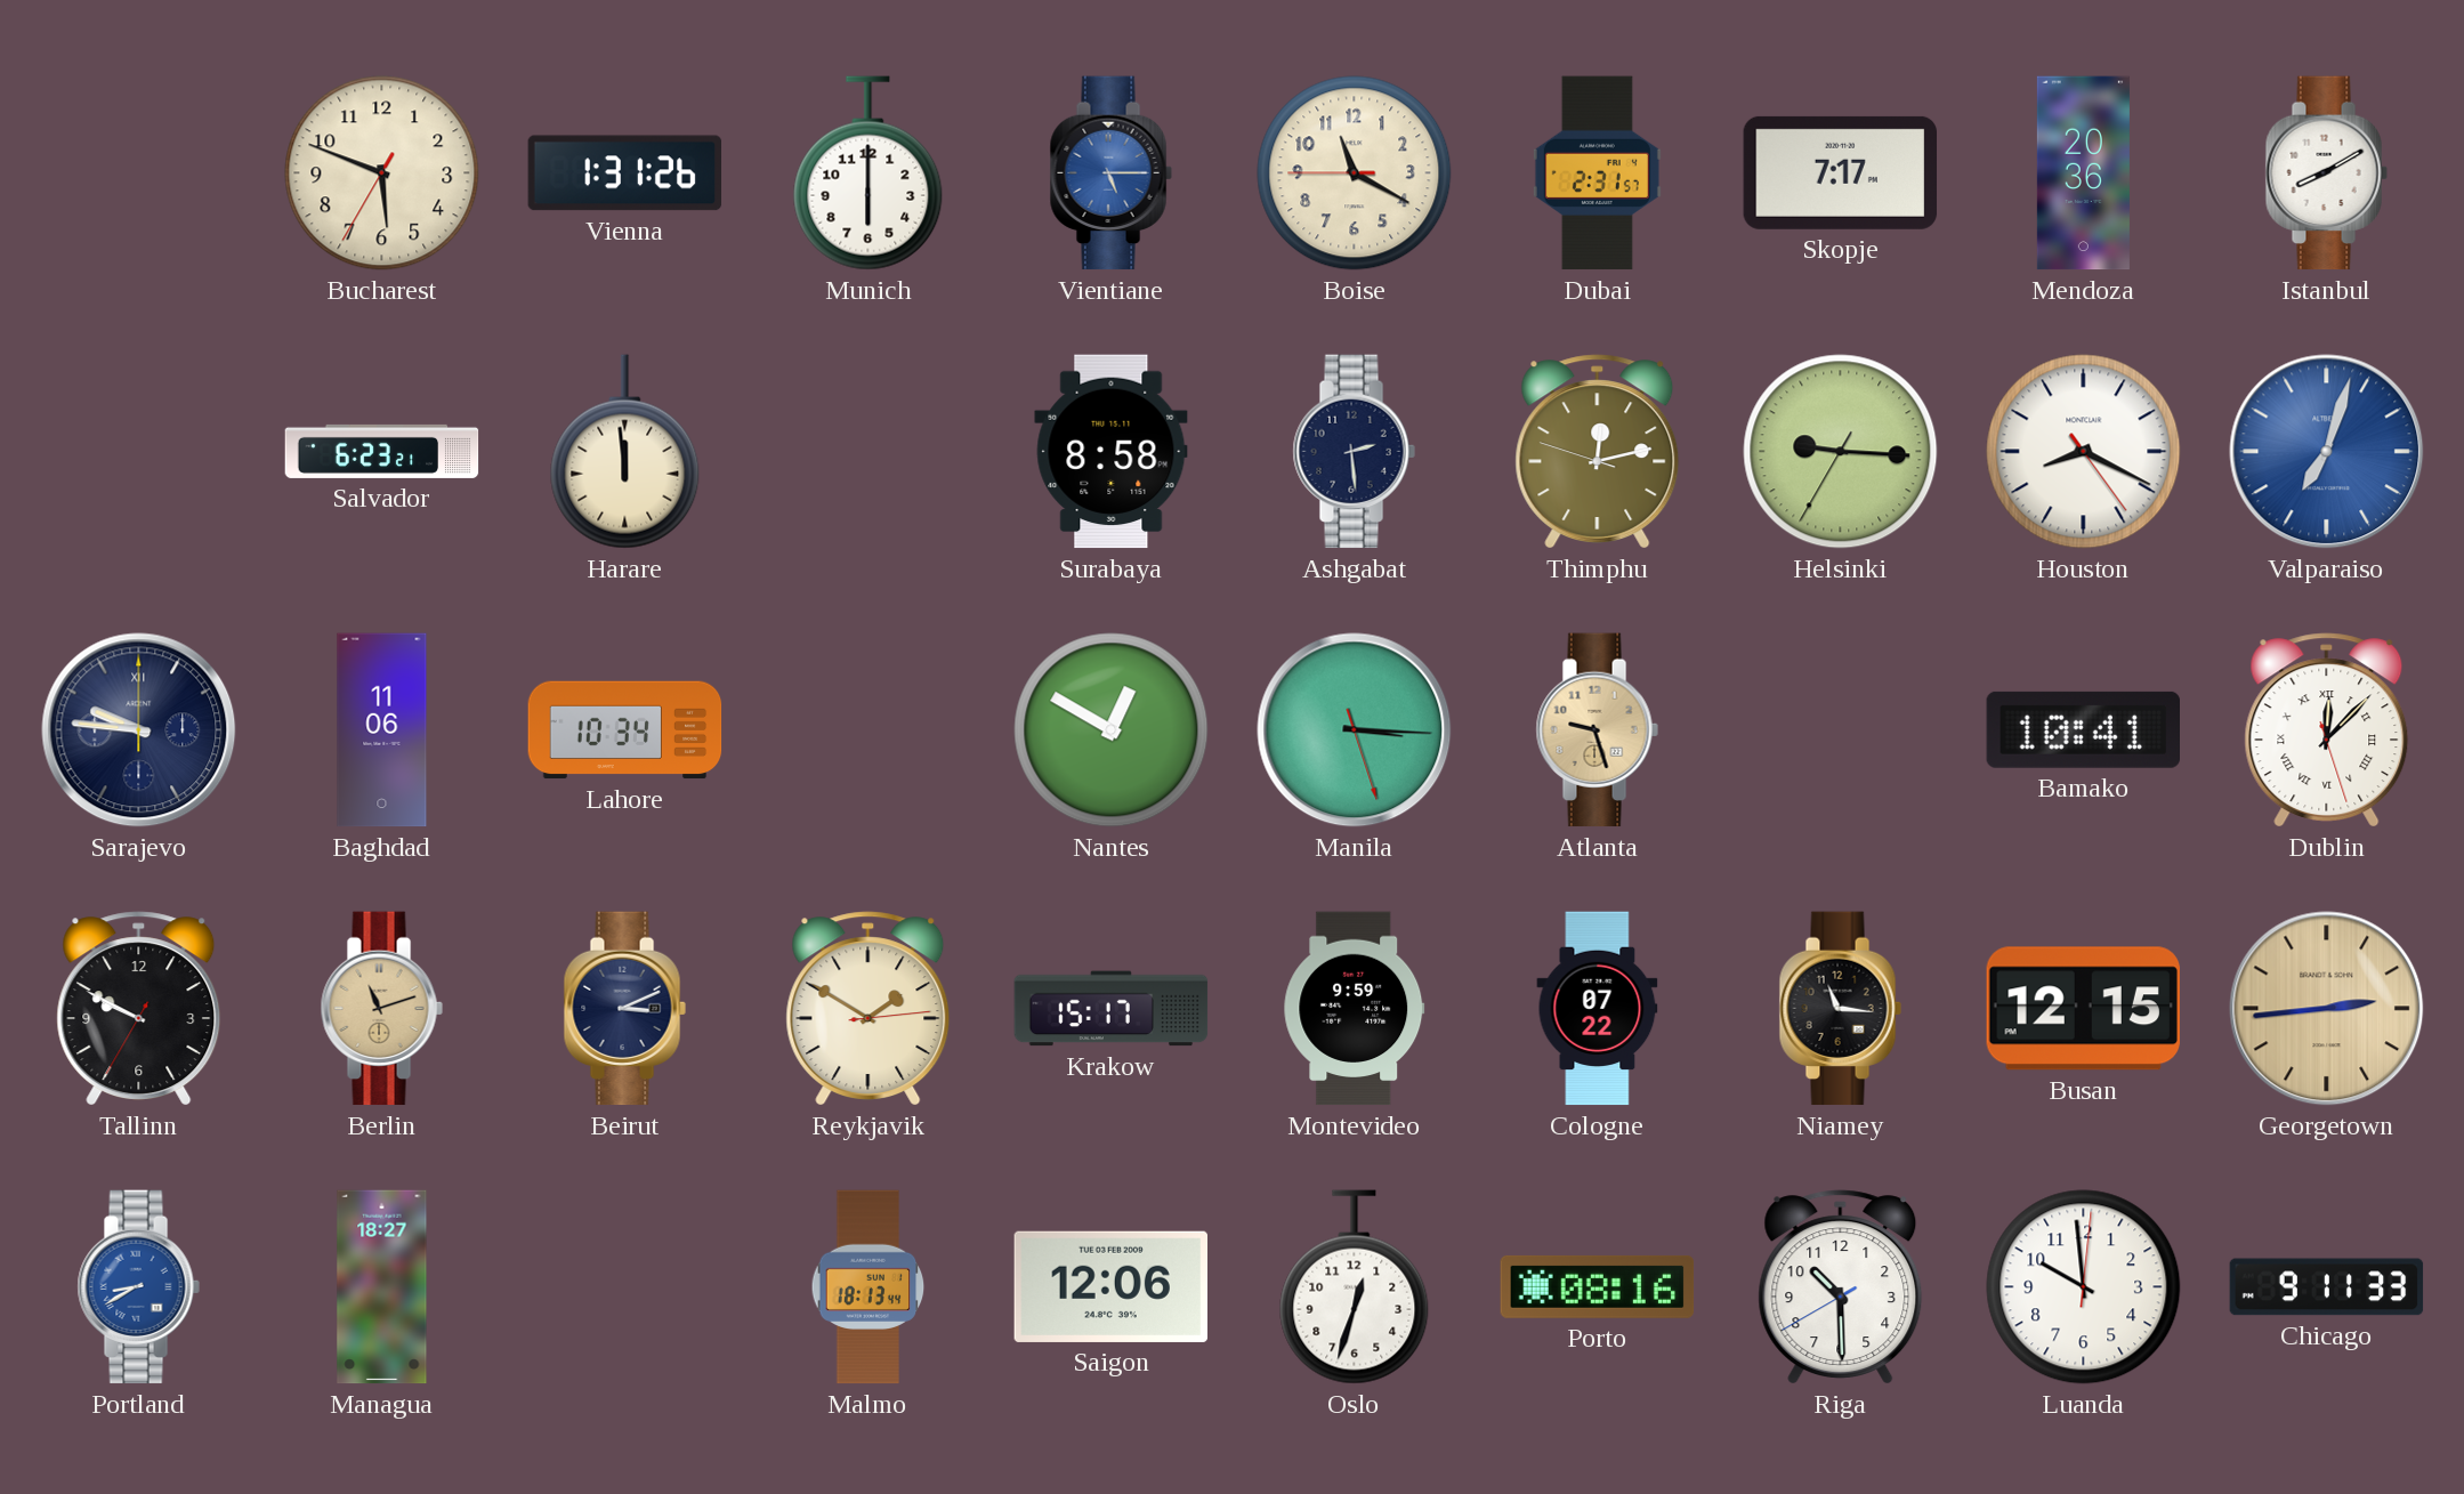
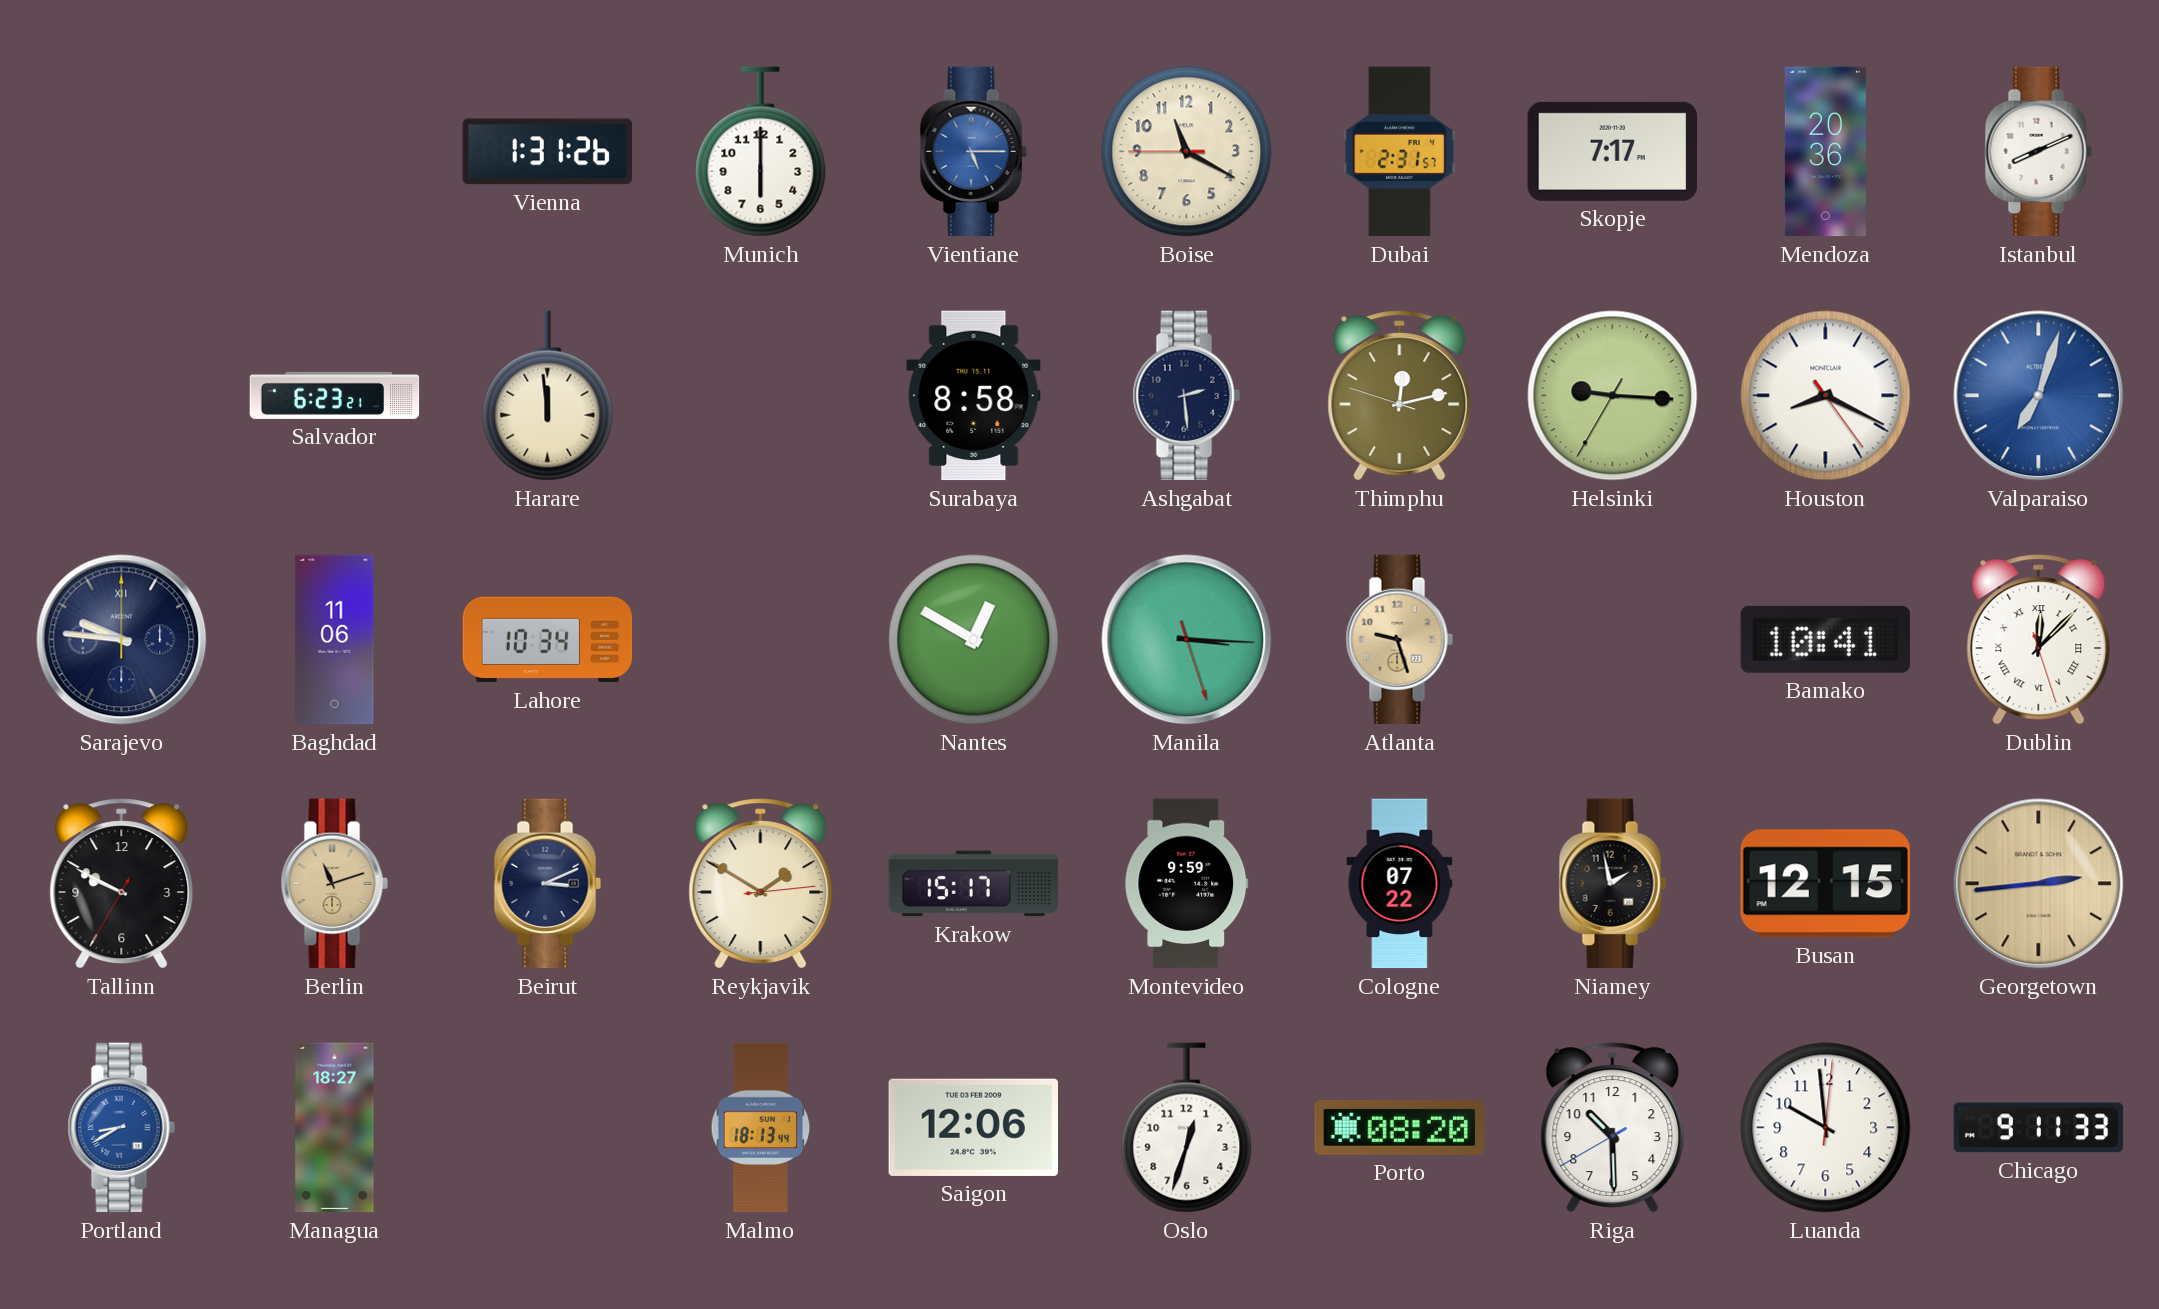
Bucharest: 5:48 -> none (382, 173)
Istanbul: 8:10 -> 8:11 (2038, 152)
Niamey: 11:16 -> 1:58 (1612, 884)
Porto: 08:16 -> 08:20 (1400, 1127)
